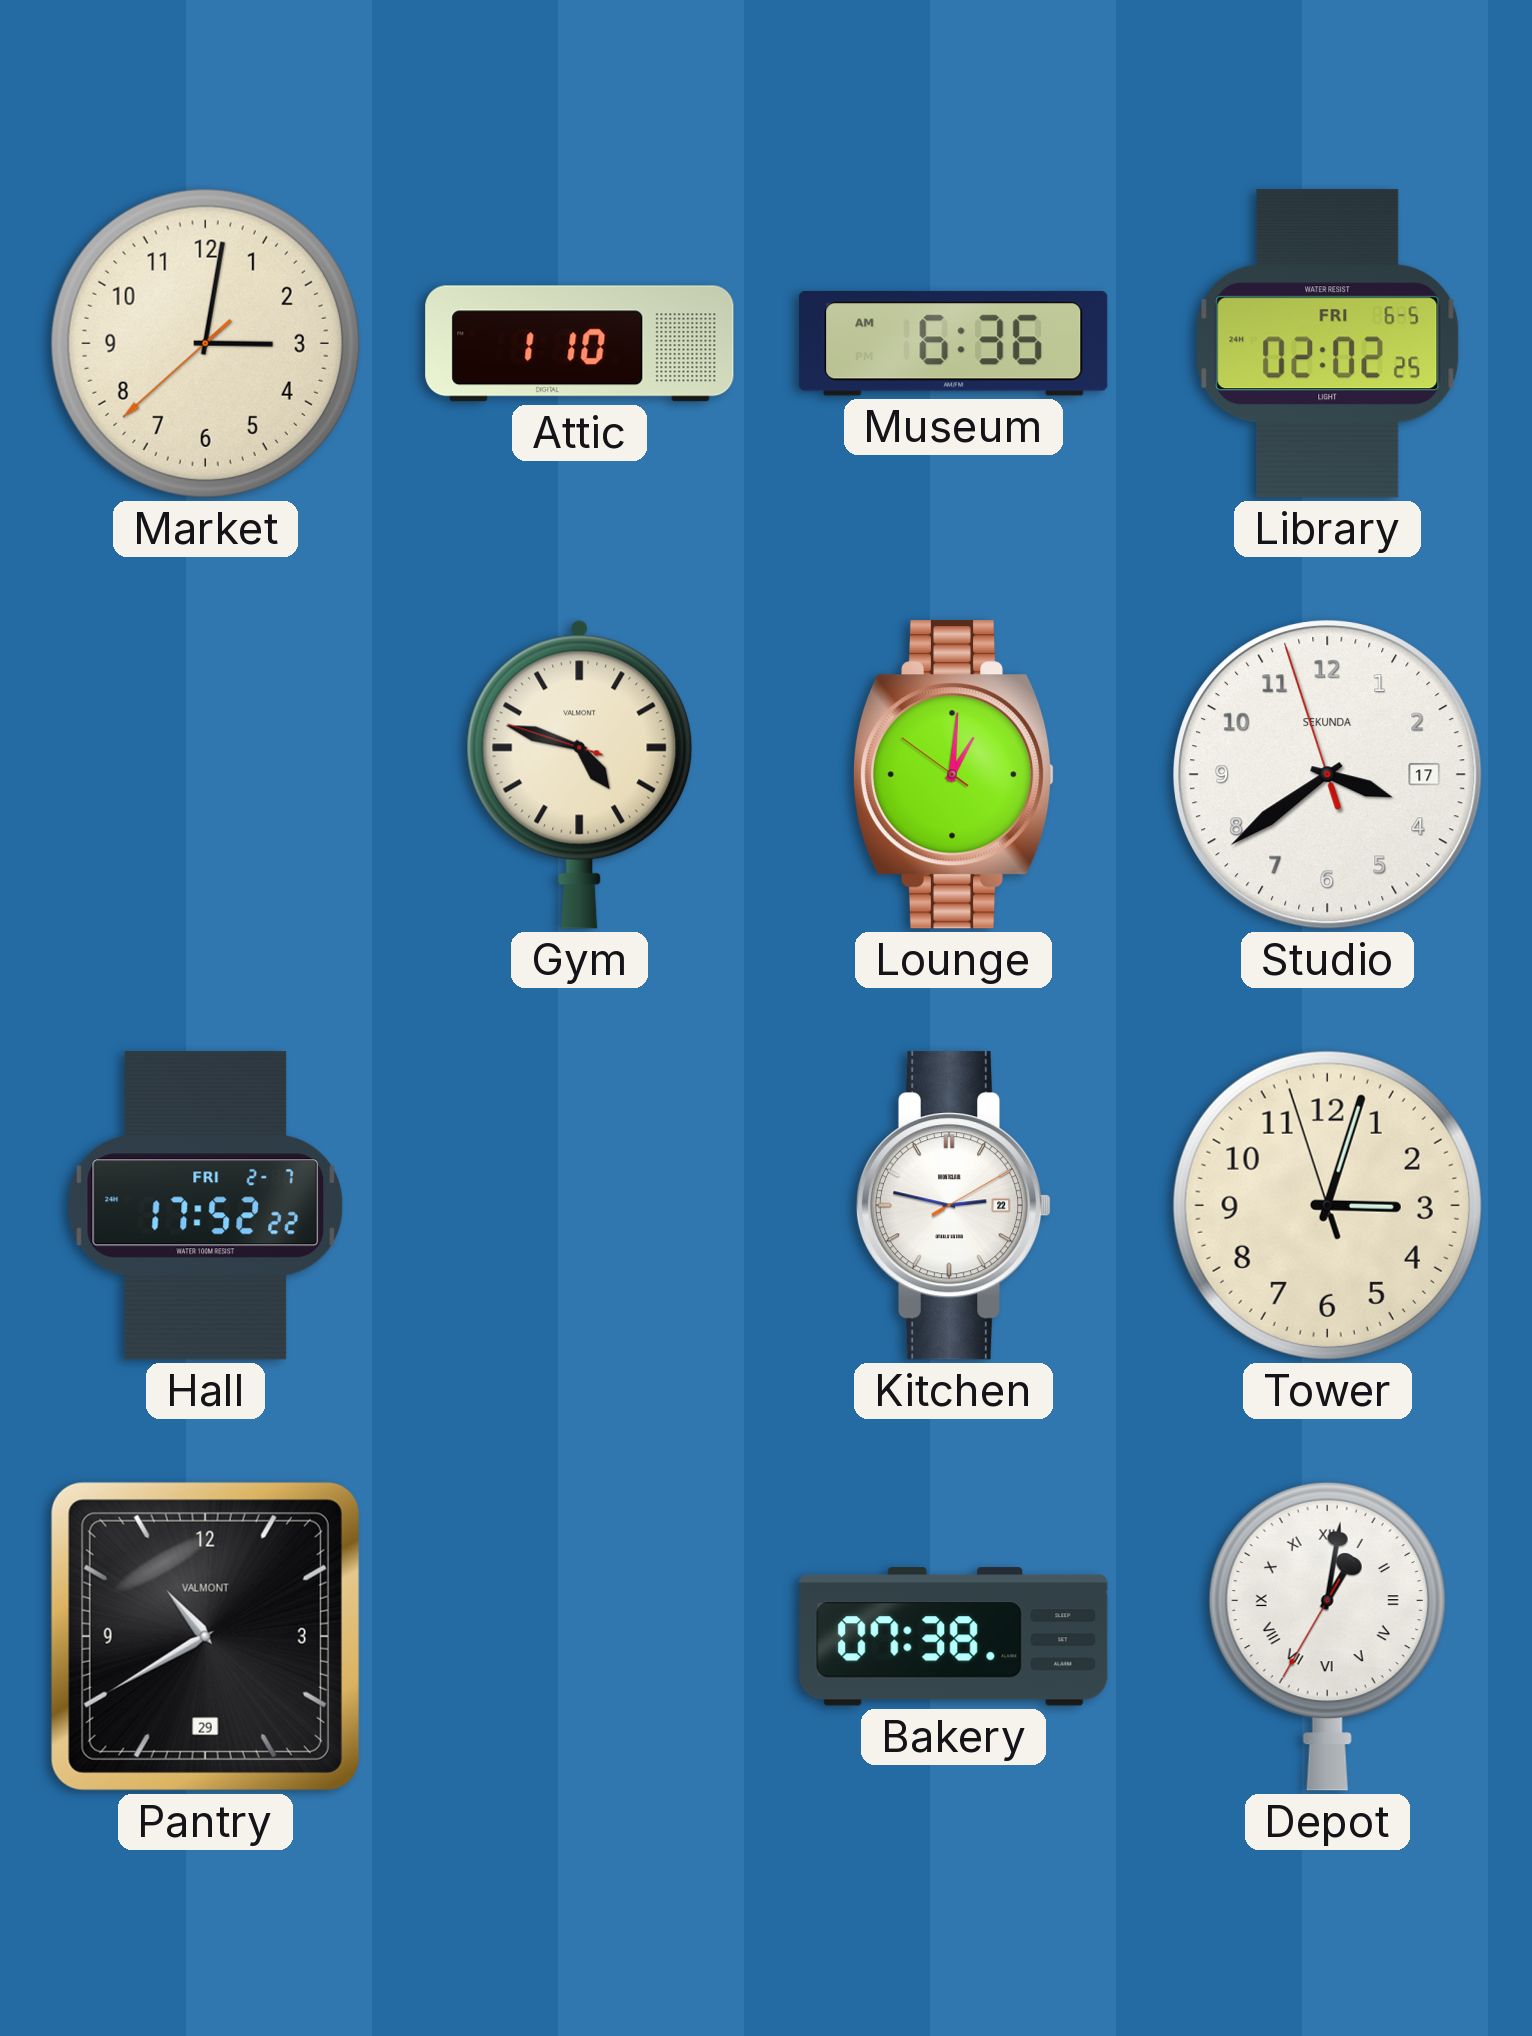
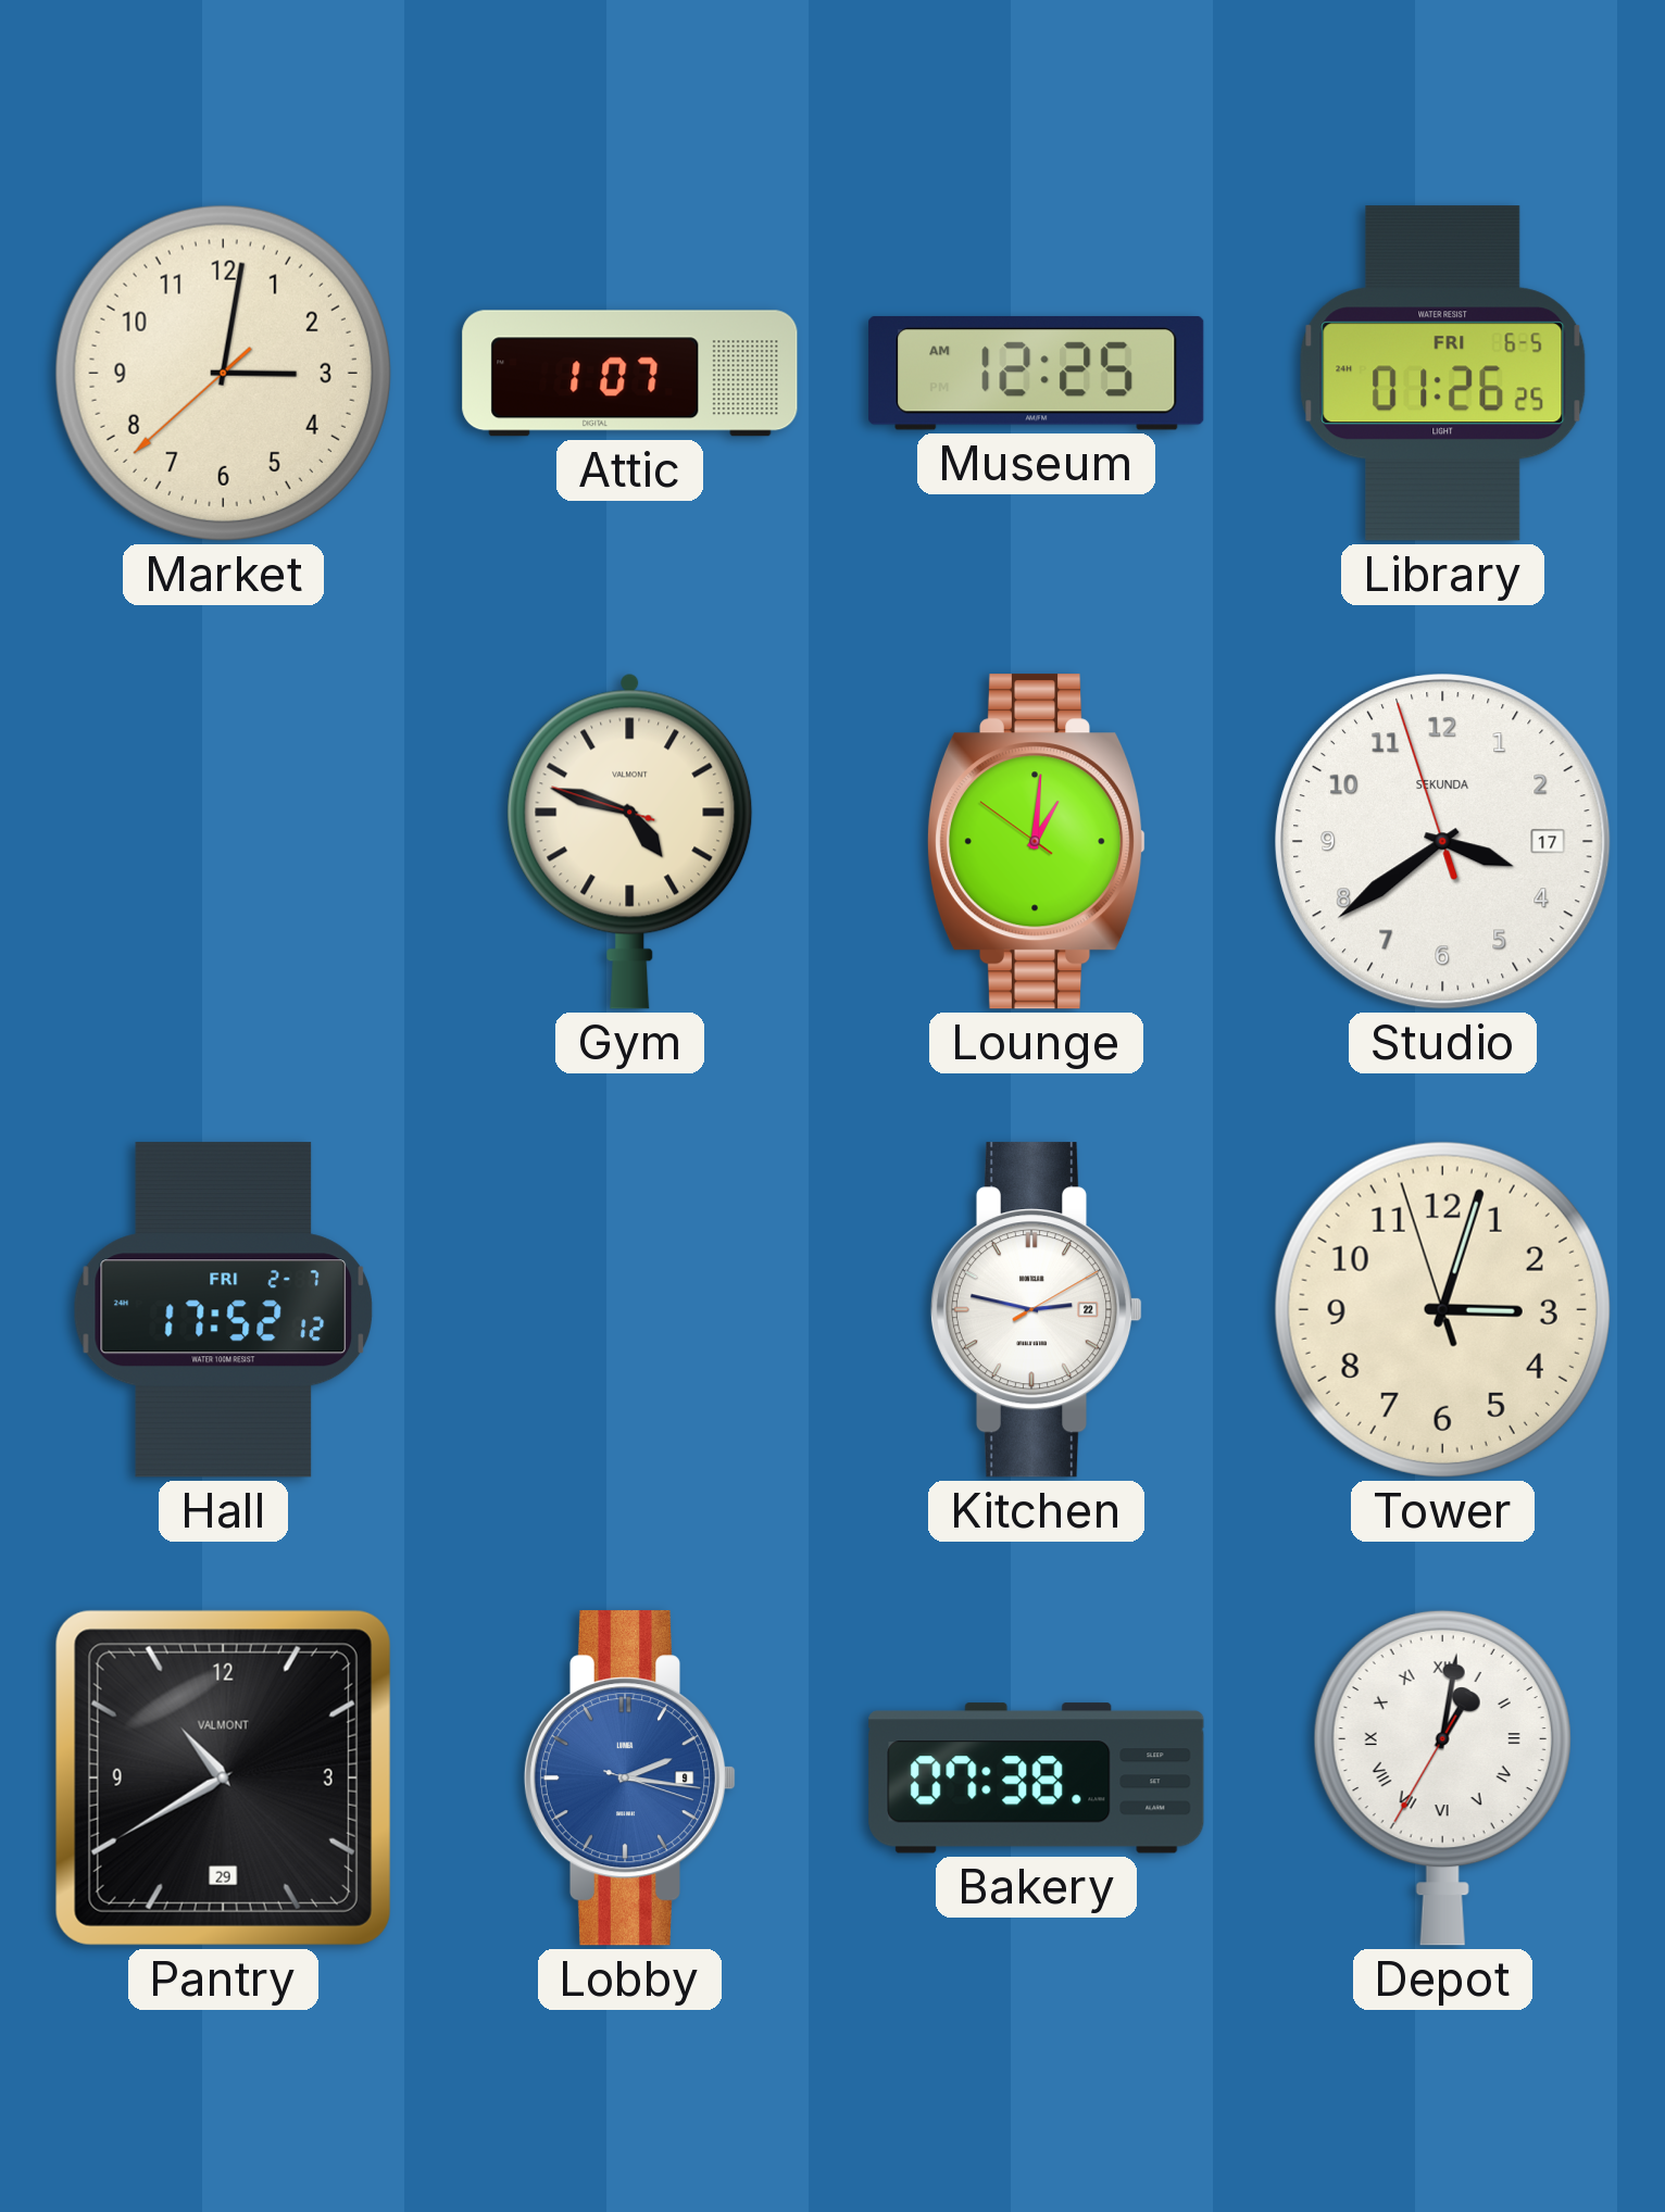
Attic: 1:10 -> 1:07 (630, 374)
Museum: 6:36 -> 12:25 (1037, 373)
Library: 02:02 -> 01:26 (1443, 374)
Hall: 17:52:22 -> 17:52:12 (224, 1310)
Lobby: none -> 2:16 (630, 1779)
